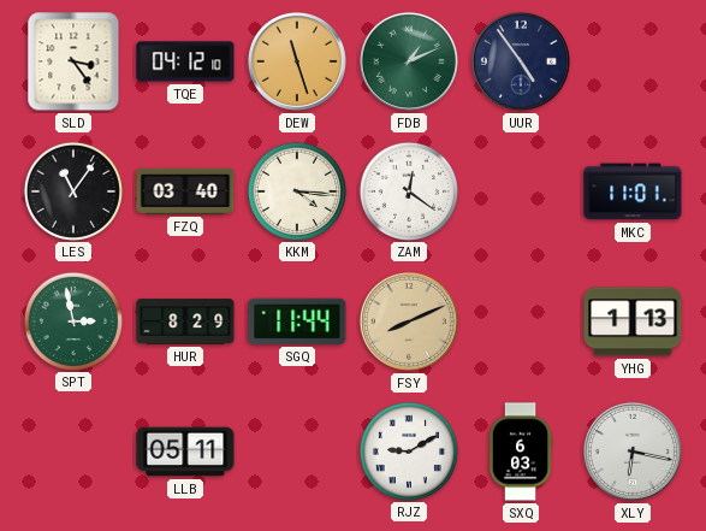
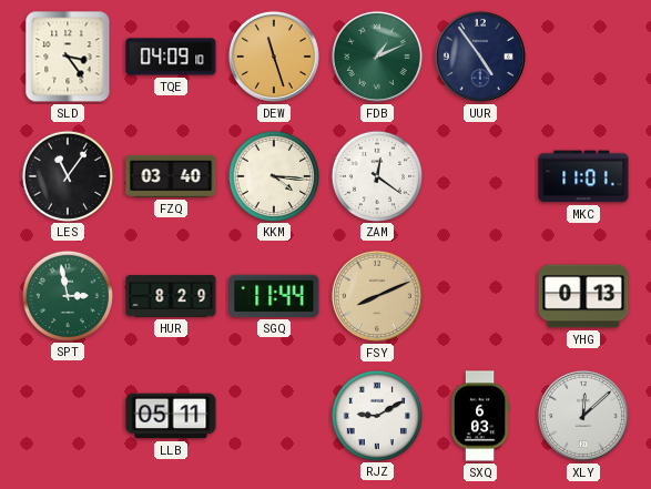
TQE: 04:12 -> 04:09 (171, 57)
YHG: 1:13 -> 0:13 (583, 296)
XLY: 6:17 -> 12:08 (583, 416)
